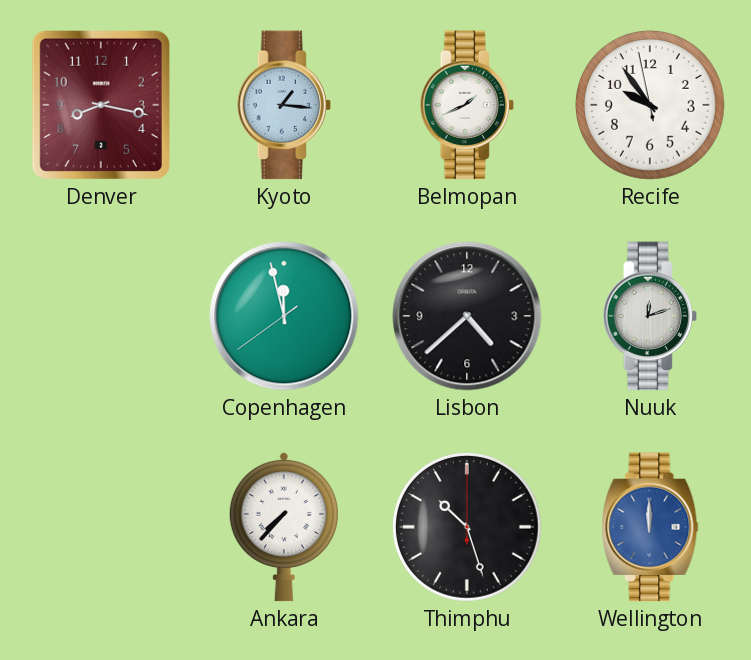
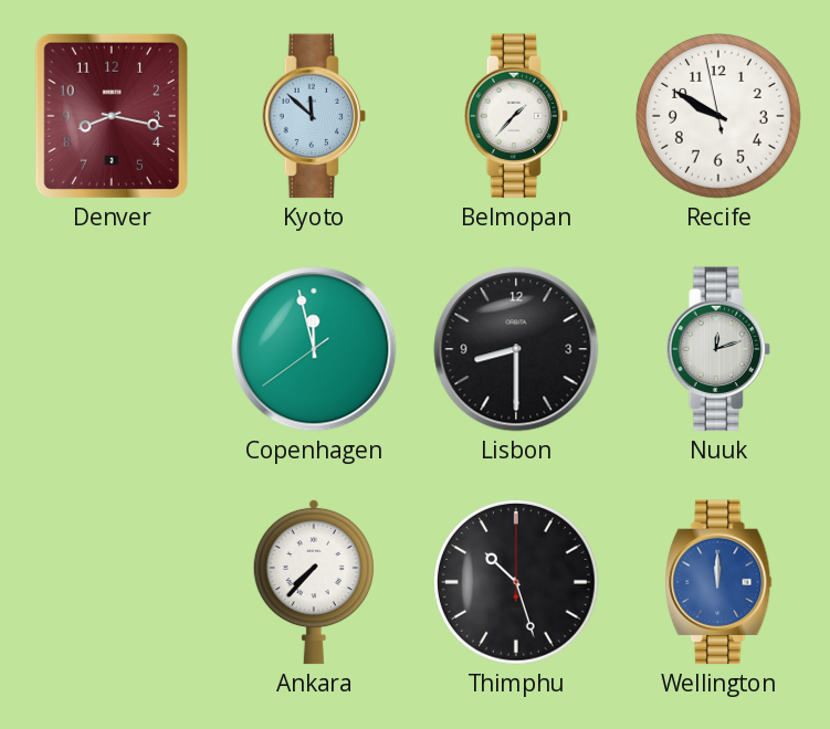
Kyoto: 1:16 -> 11:52 (313, 116)
Belmopan: 1:41 -> 1:37 (515, 116)
Recife: 9:53 -> 9:49 (718, 116)
Lisbon: 4:38 -> 8:30 (516, 349)
